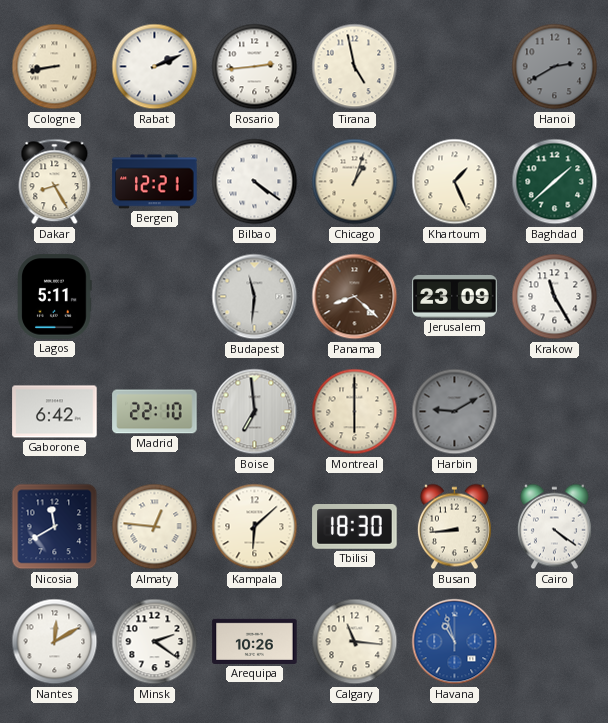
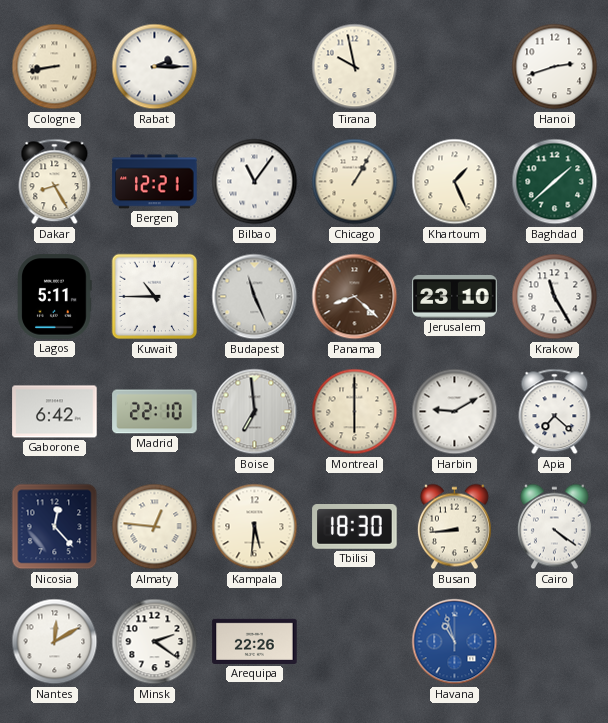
Rabat: 2:11 -> 2:15 (155, 67)
Rosario: 2:44 -> none (255, 67)
Tirana: 4:58 -> 9:58 (355, 67)
Hanoi: 2:40 -> 2:42 (555, 67)
Hanoi dial: grey -> white (555, 67)
Bilbao: 4:21 -> 11:06 (255, 182)
Chicago: 1:03 -> 1:05 (355, 182)
Kuwait: none -> 10:45 (155, 297)
Budapest: 11:31 -> 11:26 (255, 297)
Jerusalem: 23:09 -> 23:10 (455, 296)
Harbin dial: grey -> white (455, 412)
Apia: none -> 7:22 (555, 412)
Nicosia: 11:40 -> 12:23 (55, 527)
Kampala: 6:08 -> 5:31 (255, 527)
Arequipa: 10:26 -> 22:26 (255, 641)
Calgary: 11:16 -> none (355, 642)
